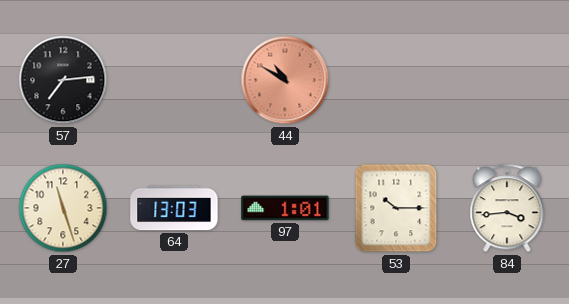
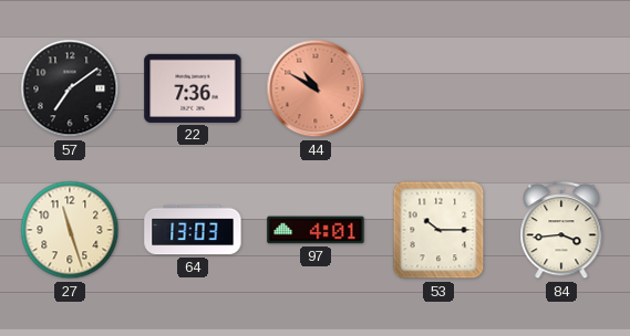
57: 7:14 -> 7:09 (70, 88)
22: none -> 7:36 (193, 88)
97: 1:01 -> 4:01 (316, 230)
